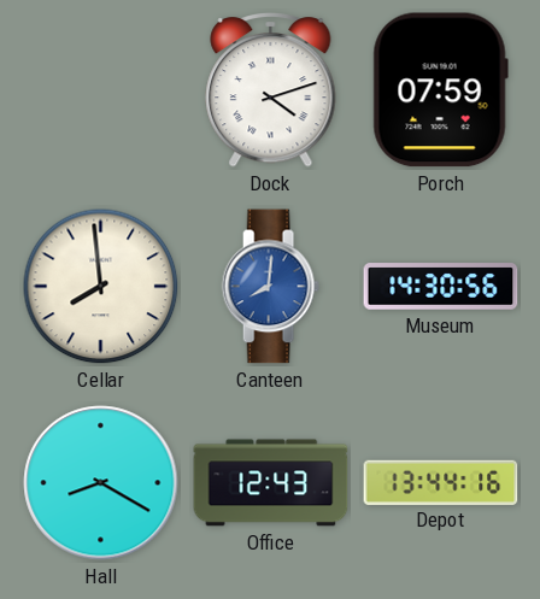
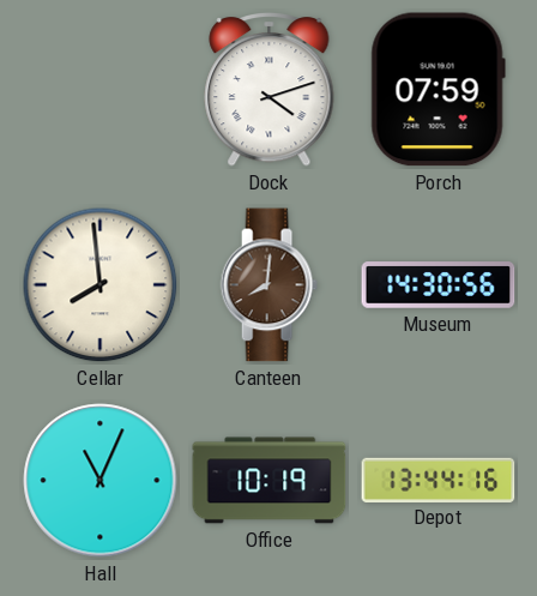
Canteen dial: blue -> brown (268, 285)
Hall: 8:20 -> 11:04 (101, 481)
Office: 12:43 -> 10:19 (270, 481)
